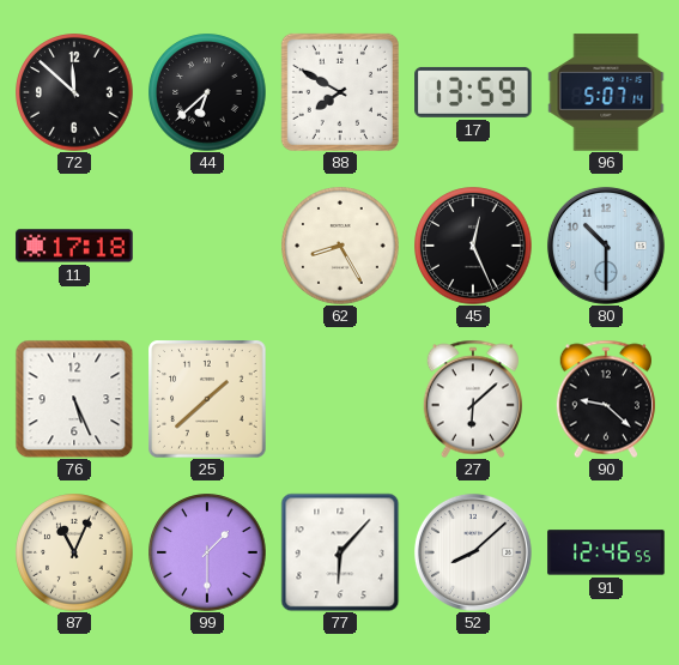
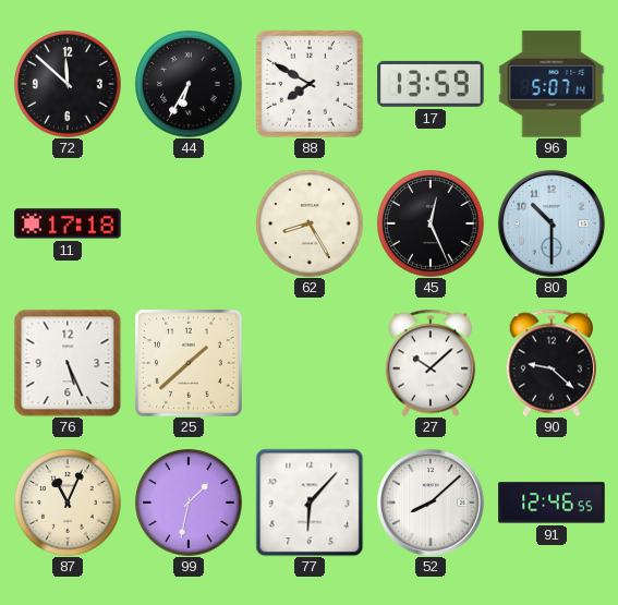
44: 6:38 -> 6:35 (189, 84)
27: 6:08 -> 10:08 (431, 363)
99: 1:30 -> 1:32 (189, 503)
